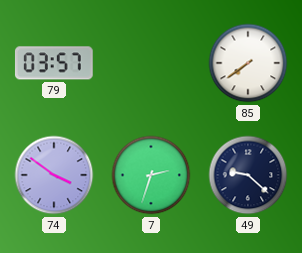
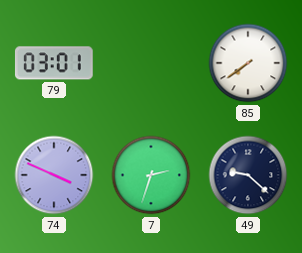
79: 03:57 -> 03:01 (54, 63)
74: 3:51 -> 3:49 (54, 175)
